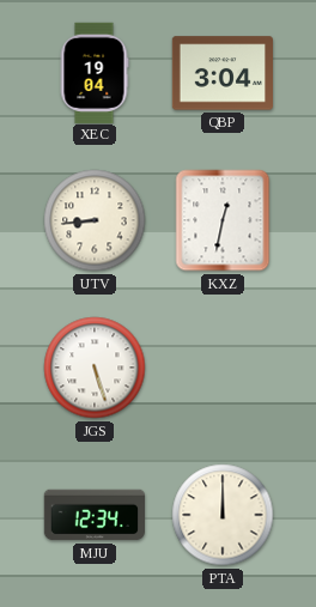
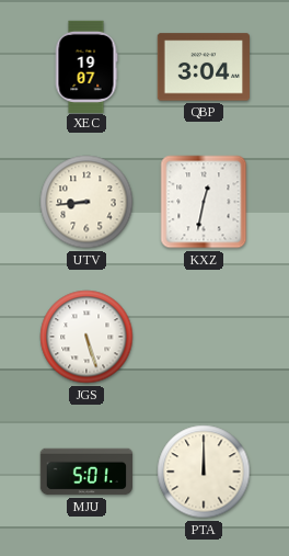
XEC: 19:04 -> 19:07 (86, 66)
MJU: 12:34 -> 5:01 (85, 472)
